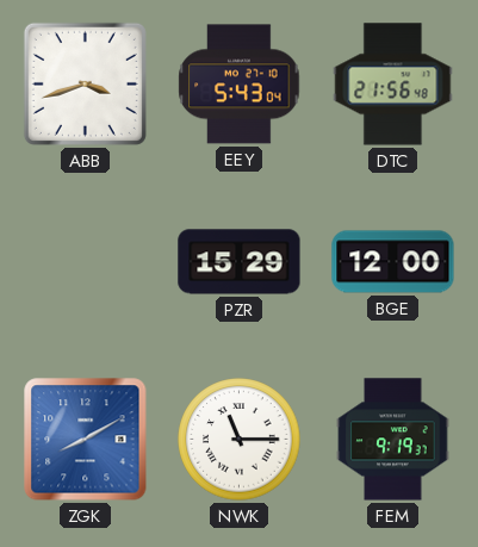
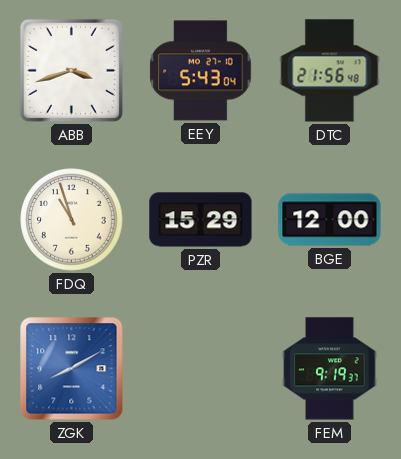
FDQ: none -> 10:57 (72, 220)
NWK: 11:15 -> none (240, 440)
